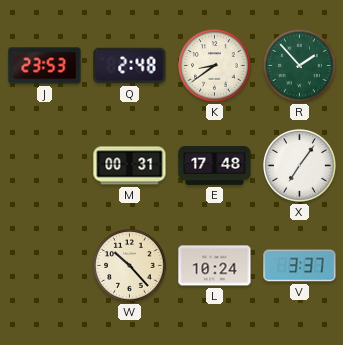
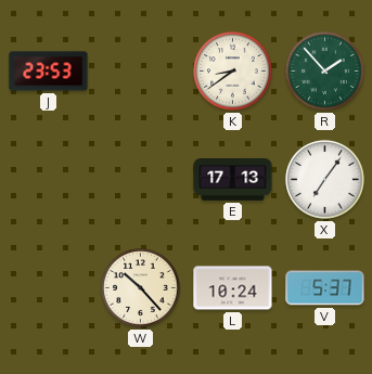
Q: 2:48 -> none (130, 66)
M: 00:31 -> none (130, 166)
E: 17:48 -> 17:13 (233, 180)
V: 3:37 -> 5:37 (325, 288)
